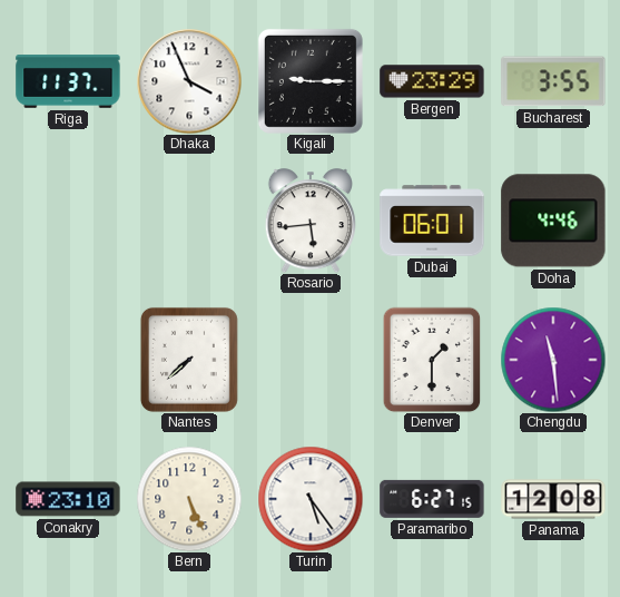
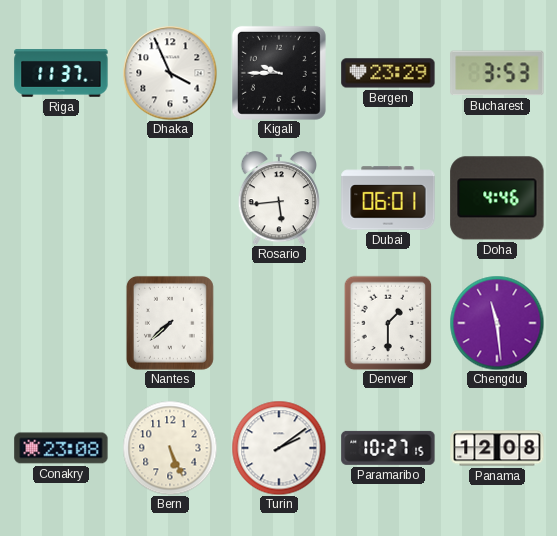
Kigali: 9:15 -> 9:45 (279, 73)
Bucharest: 3:55 -> 3:53 (497, 73)
Conakry: 23:10 -> 23:08 (61, 448)
Turin: 5:24 -> 2:09 (279, 448)
Paramaribo: 6:27 -> 10:27 (388, 448)
